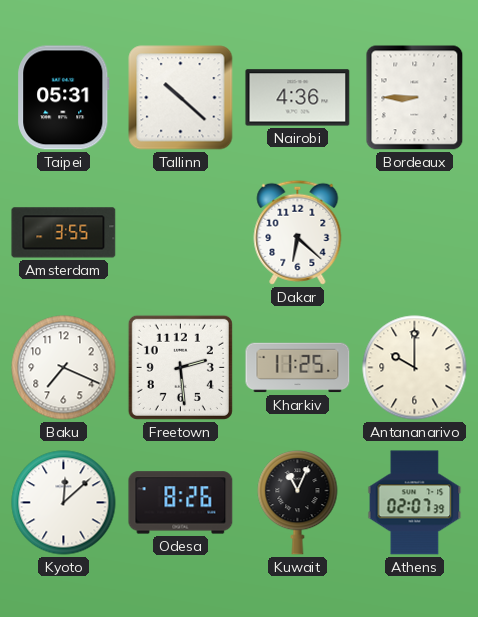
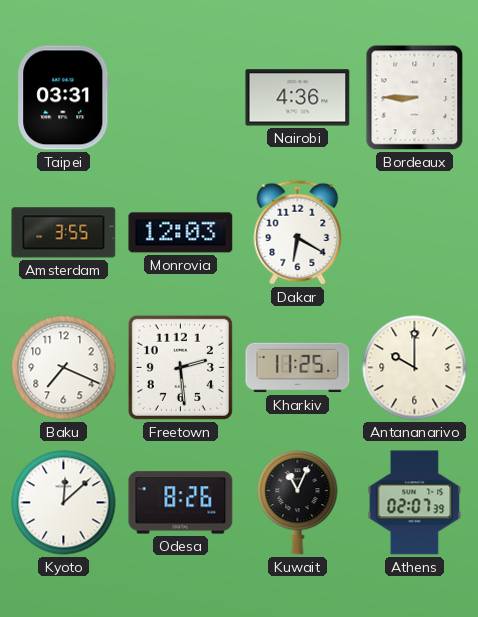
Taipei: 05:31 -> 03:31 (64, 98)
Tallinn: 10:22 -> none (181, 98)
Monrovia: none -> 12:03 (181, 233)
Dakar: 6:22 -> 6:20 (298, 232)
